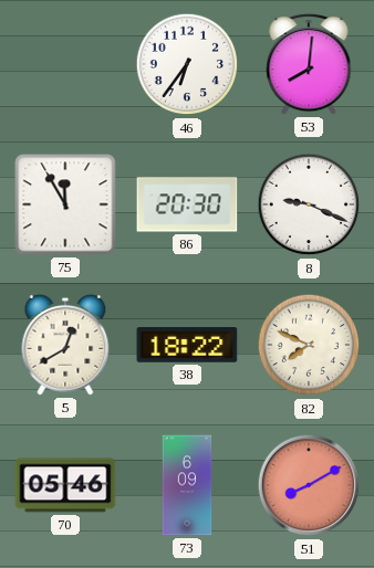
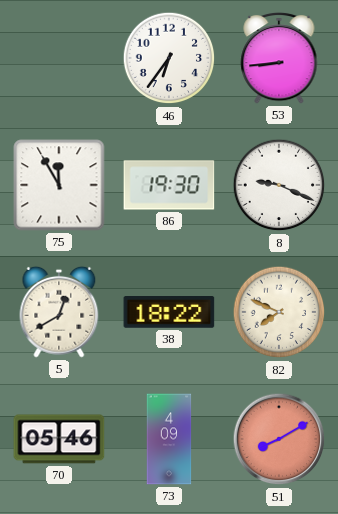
53: 8:01 -> 8:44 (279, 58)
86: 20:30 -> 19:30 (169, 185)
73: 6:09 -> 4:09 (169, 439)
